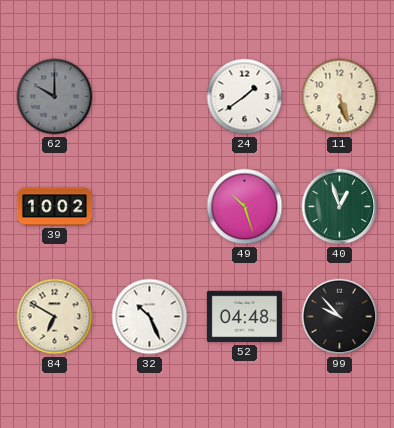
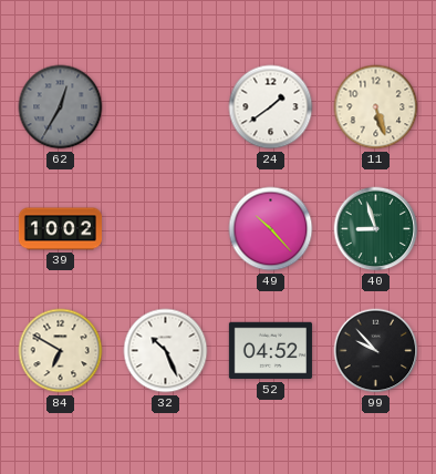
62: 10:00 -> 12:35 (61, 107)
49: 10:27 -> 10:23 (271, 229)
40: 12:57 -> 8:57 (376, 229)
52: 04:48 -> 04:52 (270, 351)
